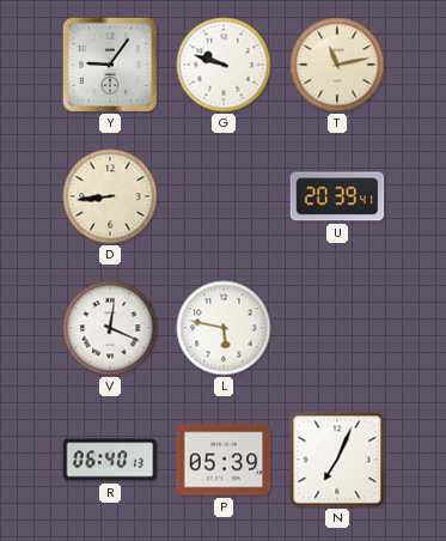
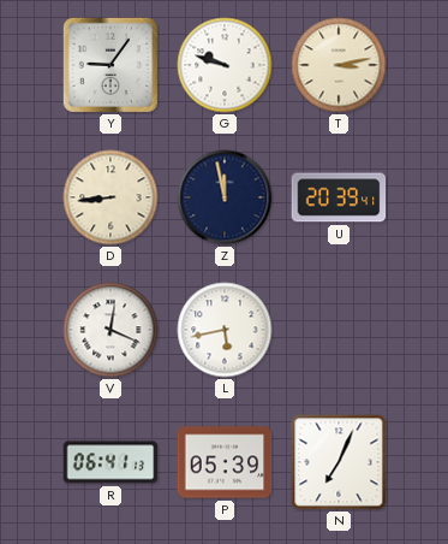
T: 11:13 -> 3:13 (339, 65)
Z: none -> 11:58 (225, 197)
L: 5:47 -> 5:43 (225, 330)
R: 06:40 -> 06:41 (110, 462)
